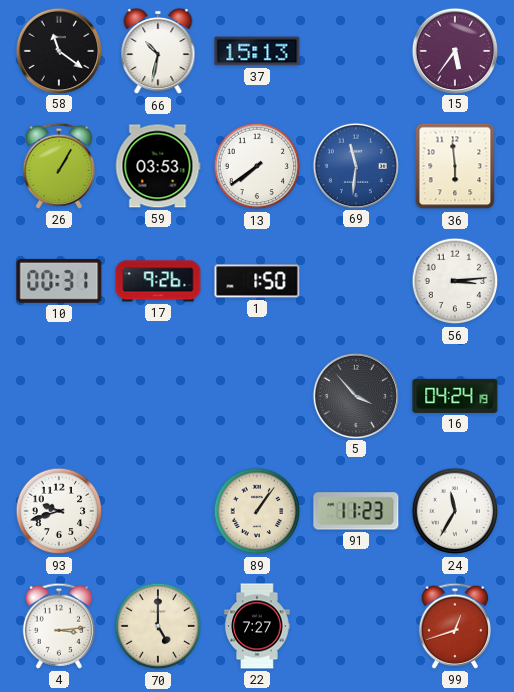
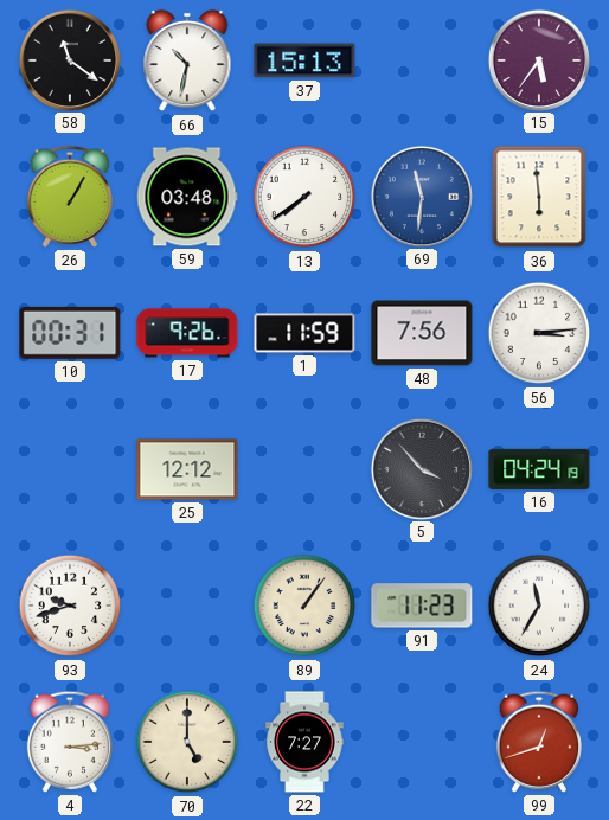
59: 03:53 -> 03:48 (187, 197)
1: 1:50 -> 11:59 (304, 333)
48: none -> 7:56 (422, 333)
25: none -> 12:12 (187, 469)
